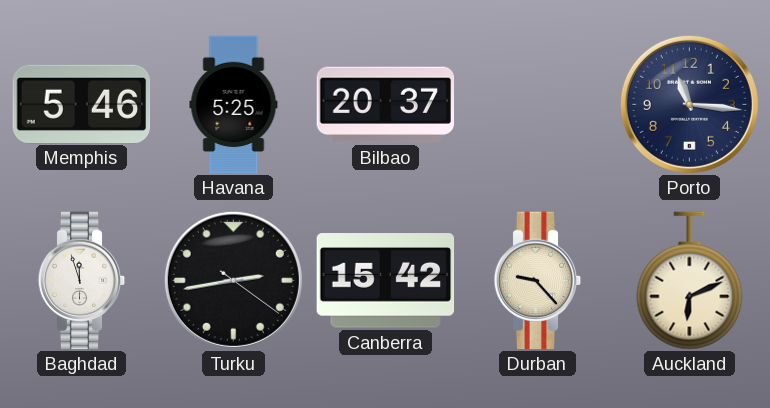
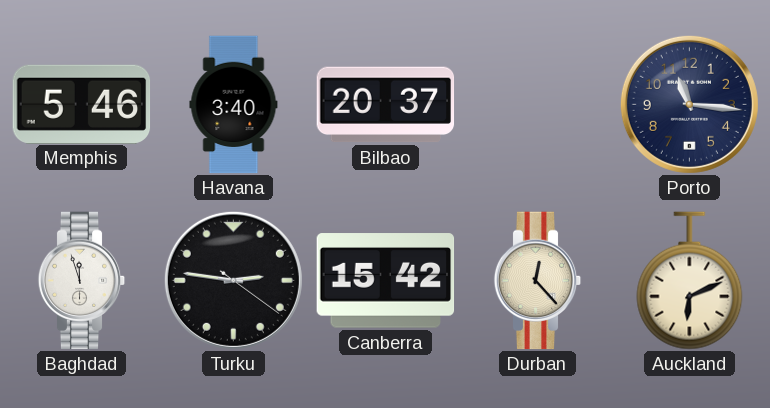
Havana: 5:25 -> 3:40 (234, 105)
Turku: 2:43 -> 2:46 (233, 280)
Durban: 9:23 -> 12:23 (538, 281)
